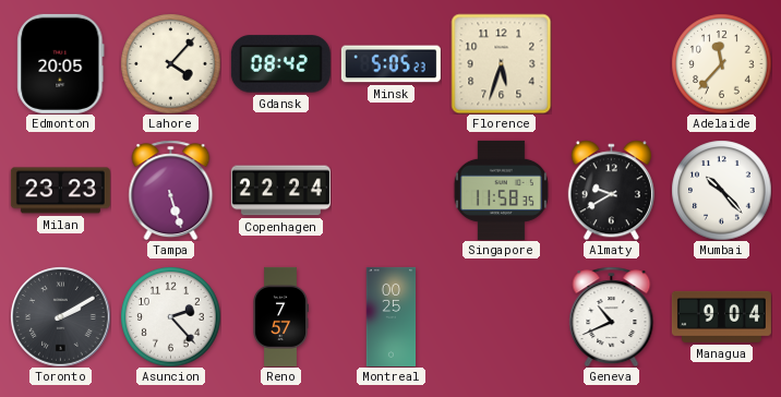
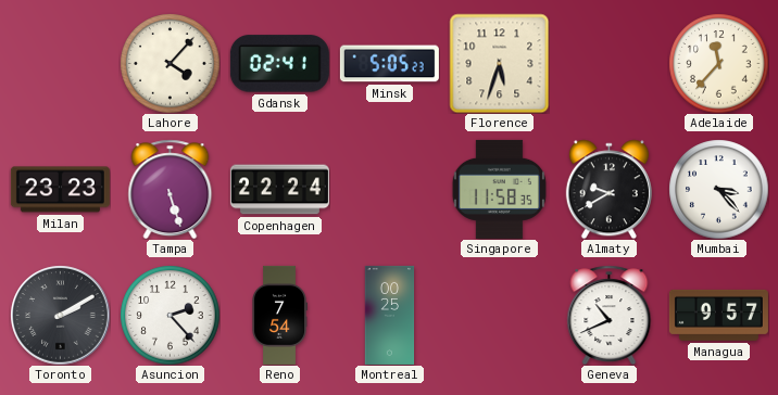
Edmonton: 20:05 -> none (61, 63)
Gdansk: 08:42 -> 02:41 (279, 64)
Mumbai: 10:23 -> 3:23 (718, 189)
Reno: 7:57 -> 7:54 (279, 315)
Managua: 9:04 -> 9:57 (718, 315)
